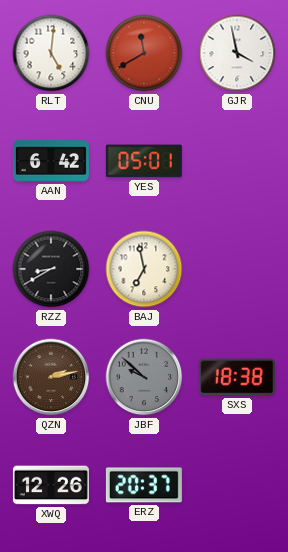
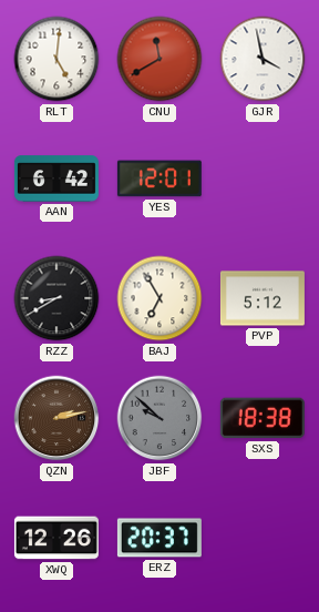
YES: 05:01 -> 12:01 (159, 178)
BAJ: 6:58 -> 6:55 (159, 298)
PVP: none -> 5:12 (263, 298)
